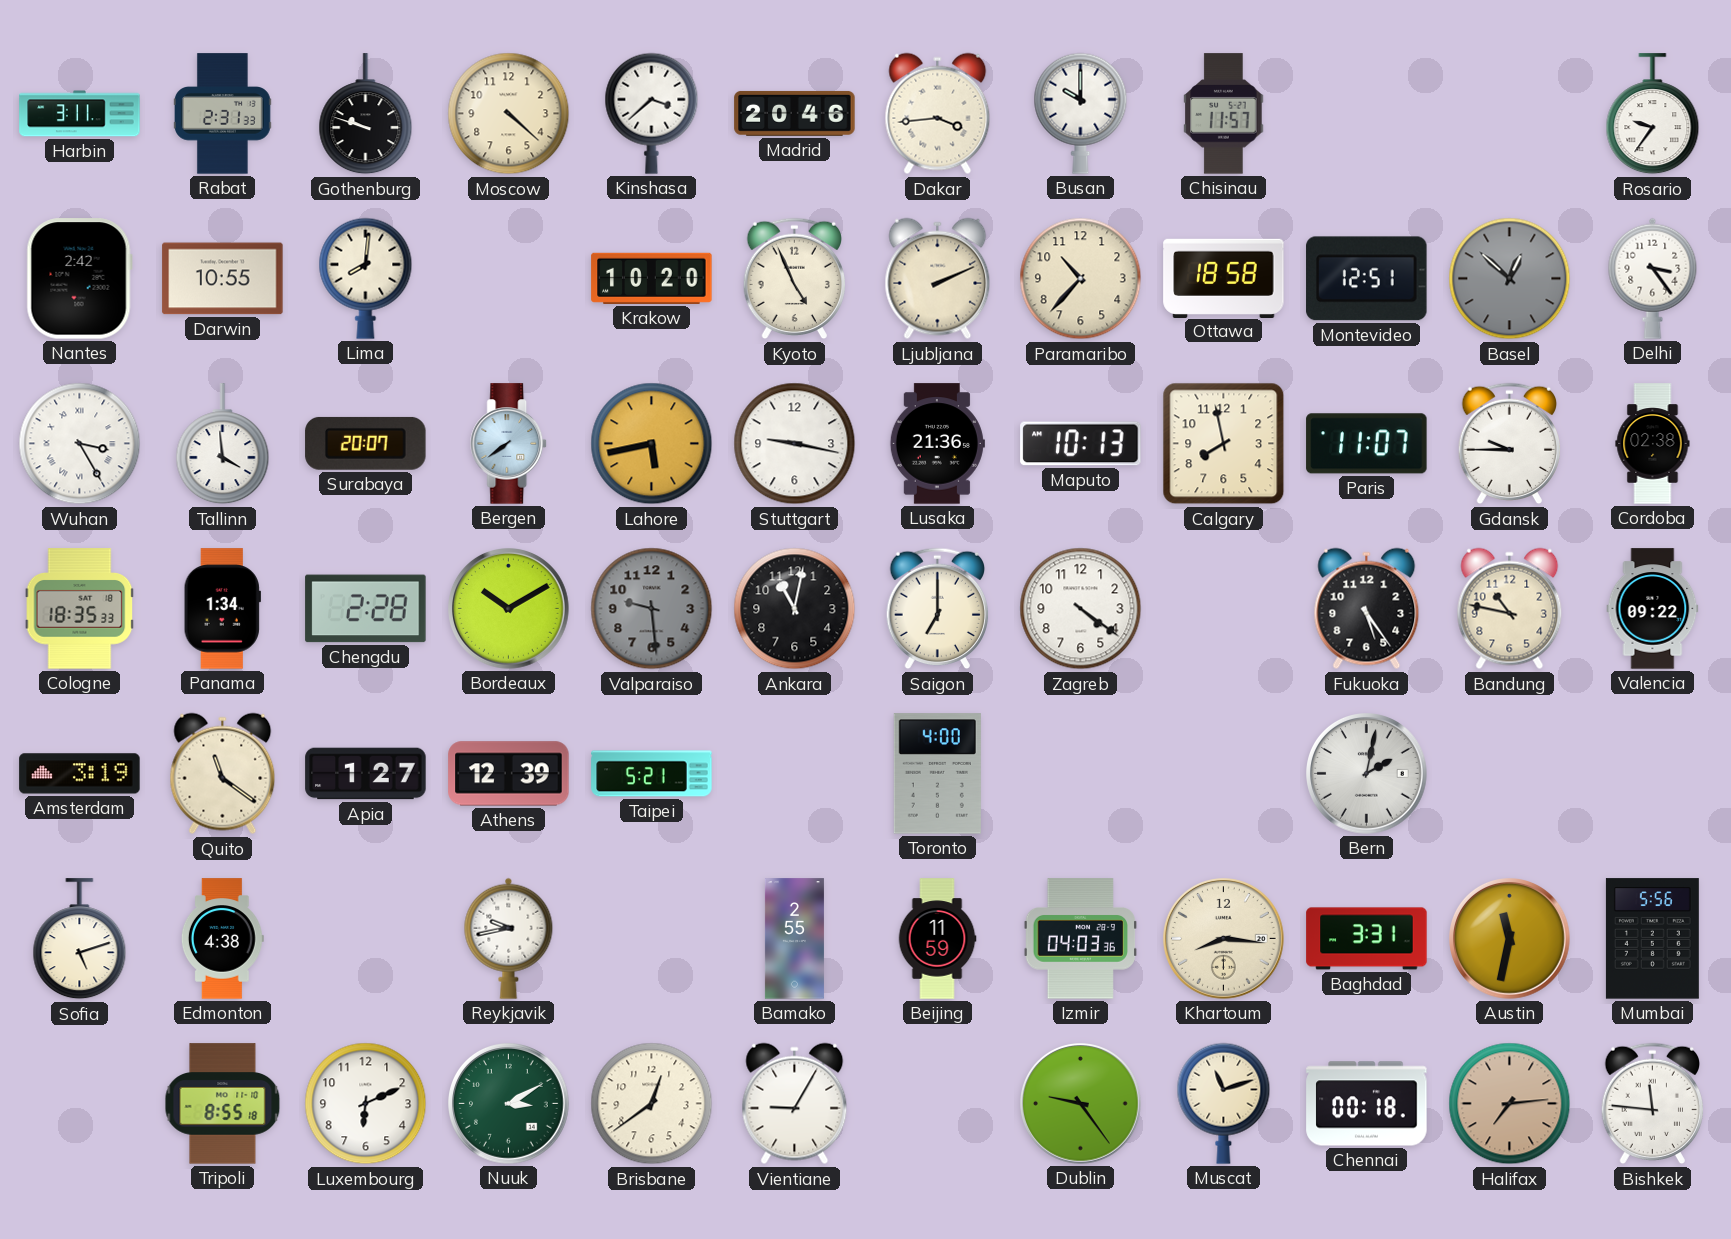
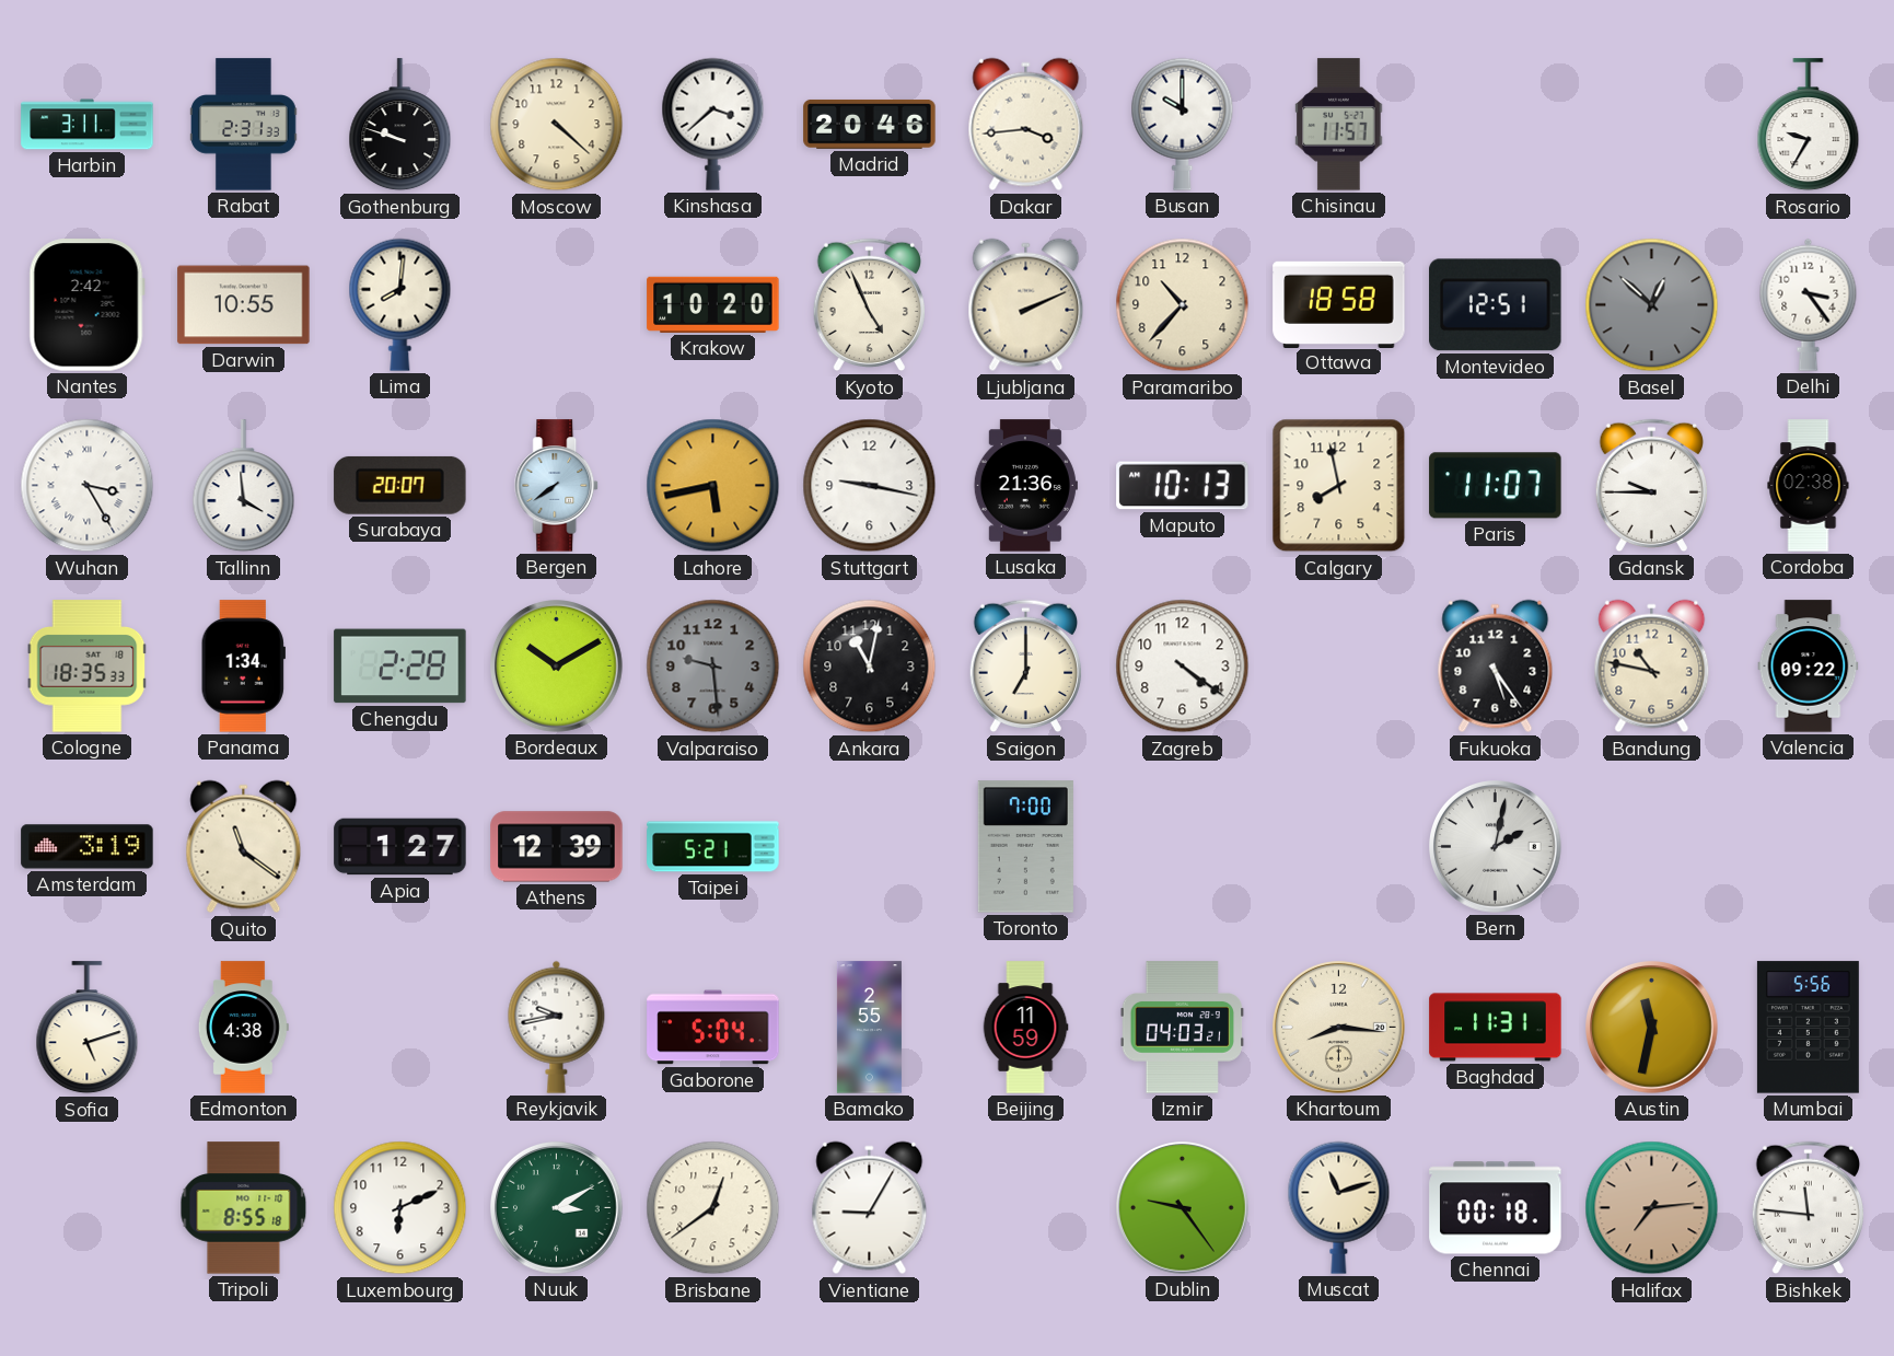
Rosario: 9:36 -> 9:35 (1809, 125)
Toronto: 4:00 -> 7:00 (1025, 847)
Gaborone: none -> 5:04 (713, 1028)
Izmir: 04:03:36 -> 04:03:21 (1183, 1028)
Baghdad: 3:31 -> 11:31 (1496, 1028)
